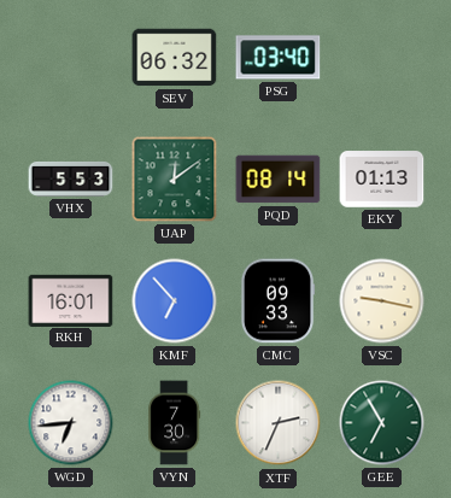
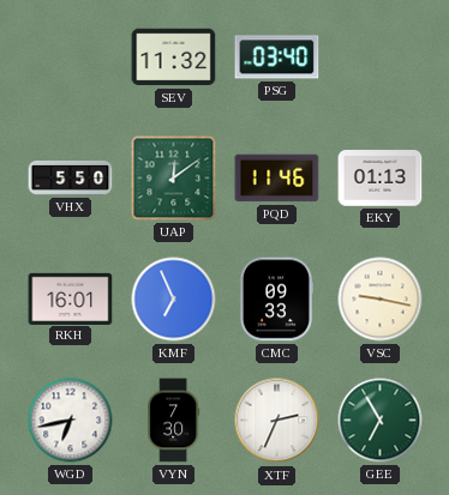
SEV: 06:32 -> 11:32 (174, 58)
VHX: 5:53 -> 5:50 (71, 177)
PQD: 08:14 -> 11:46 (277, 179)
KMF: 6:53 -> 6:56 (174, 300)
WGD: 6:44 -> 6:43 (71, 421)
